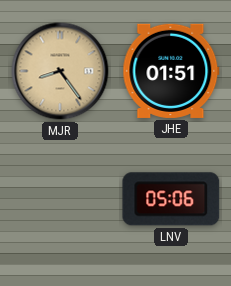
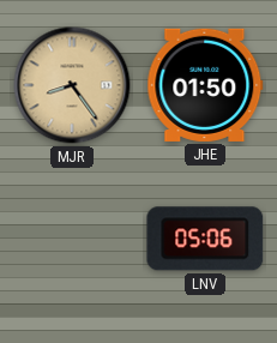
JHE: 01:51 -> 01:50 (205, 85)
